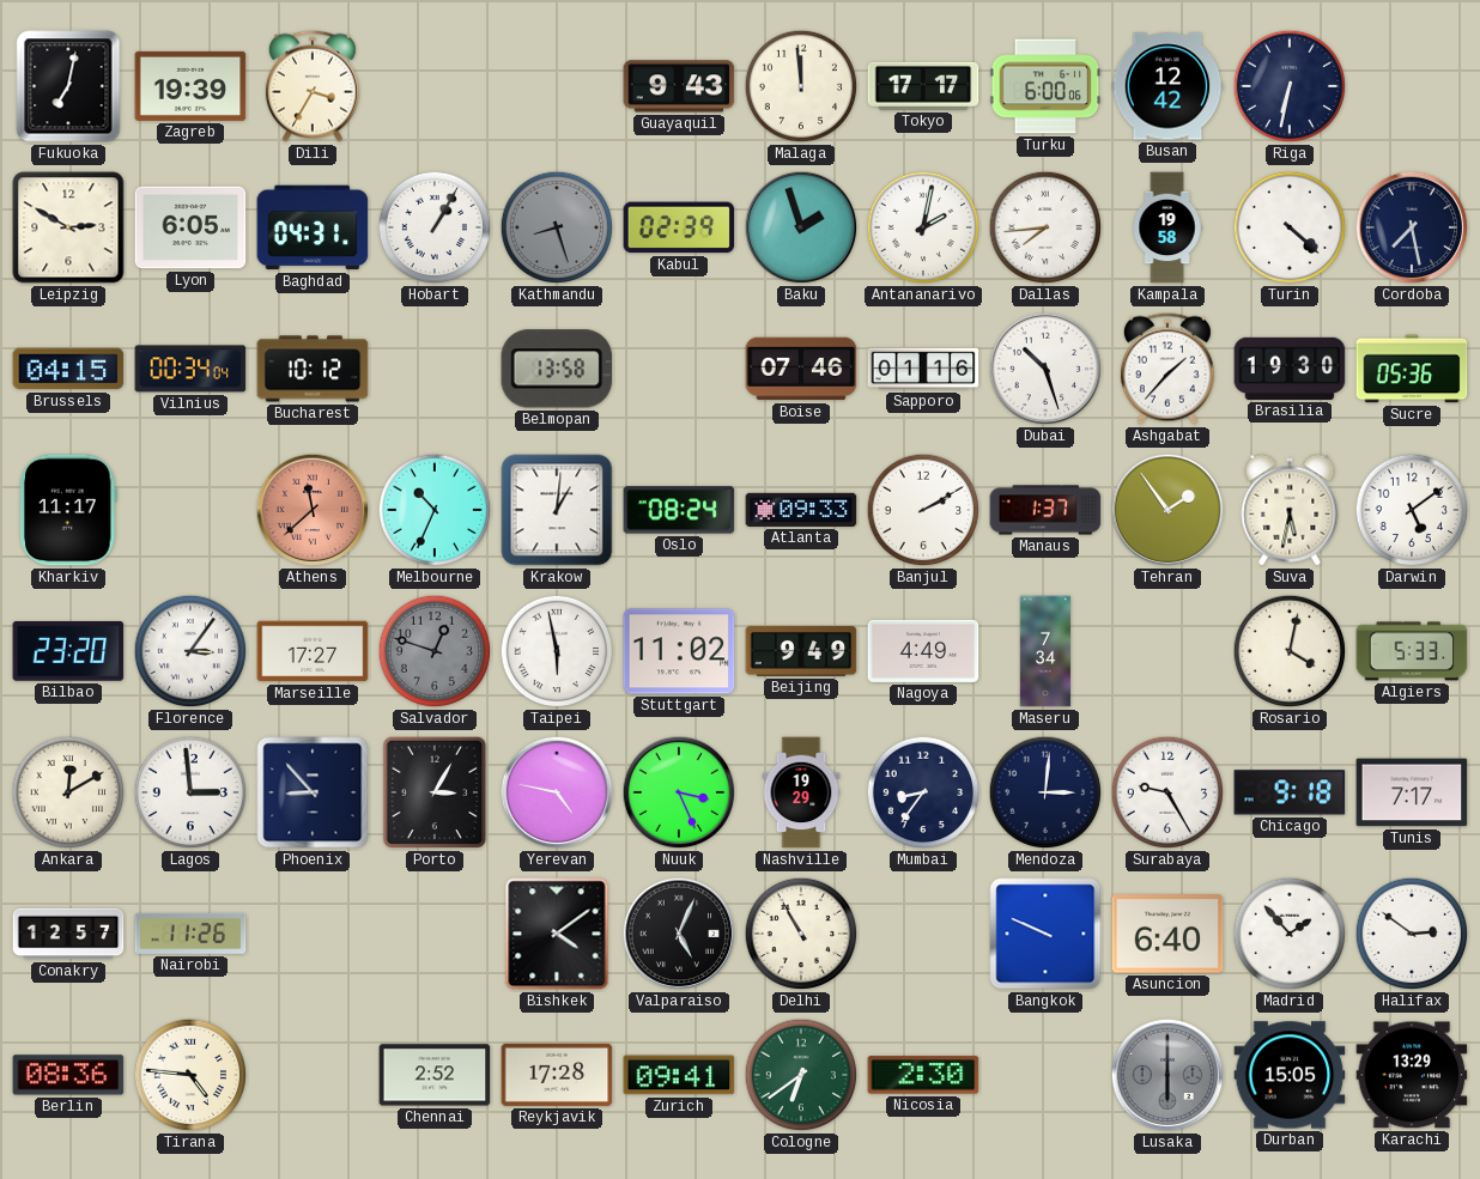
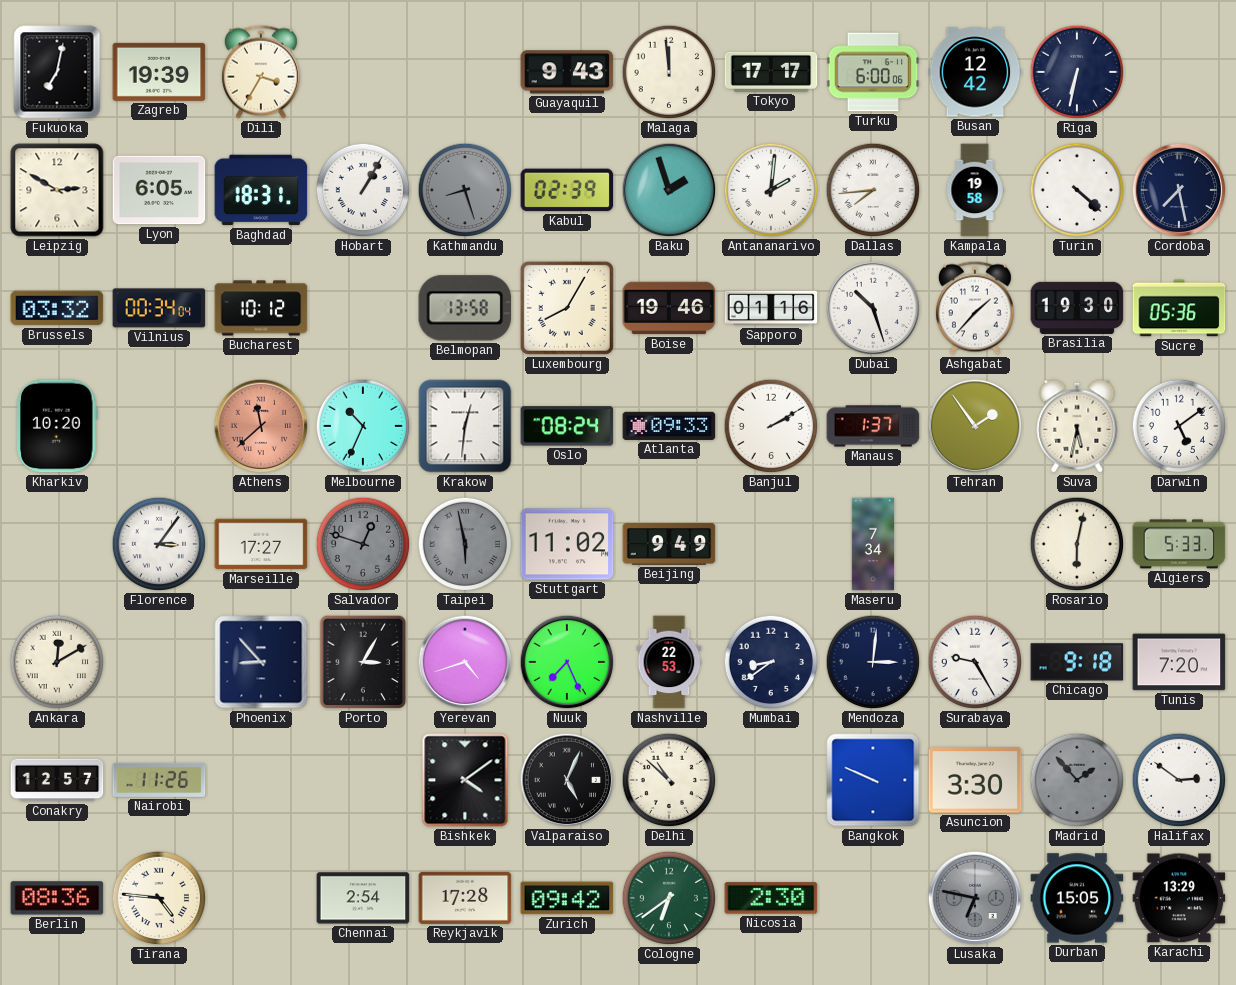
Baghdad: 04:31 -> 18:31 (261, 190)
Antananarivo: 2:02 -> 2:01 (771, 190)
Brussels: 04:15 -> 03:32 (57, 308)
Luxembourg: none -> 8:05 (567, 308)
Boise: 07:46 -> 19:46 (669, 308)
Kharkiv: 11:17 -> 10:20 (57, 426)
Krakow: 1:01 -> 12:31 (465, 426)
Bilbao: 23:20 -> none (68, 651)
Taipei dial: white -> grey (465, 544)
Nagoya: 4:49 -> none (923, 651)
Rosario: 4:02 -> 6:02 (1077, 544)
Lagos: 2:59 -> none (190, 792)
Yerevan: 4:47 -> 4:42 (465, 662)
Nuuk: 3:26 -> 7:26 (567, 662)
Nashville: 19:29 -> 22:53 (669, 662)
Mumbai: 8:36 -> 8:39 (771, 662)
Tunis: 7:17 -> 7:20 (1179, 662)
Delhi: 10:55 -> 10:52 (669, 780)
Asuncion: 6:40 -> 3:30 (975, 780)
Madrid dial: white -> grey (1077, 780)
Chennai: 2:52 -> 2:54 (363, 898)
Zurich: 09:41 -> 09:42 (567, 898)
Lusaka: 6:00 -> 6:47 (975, 898)
